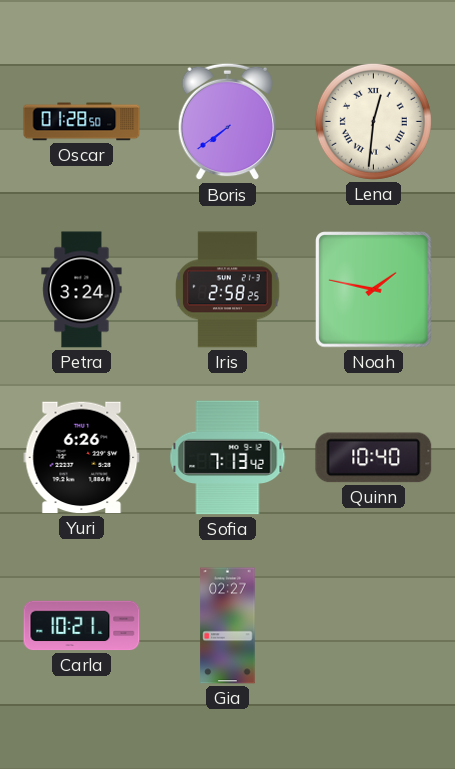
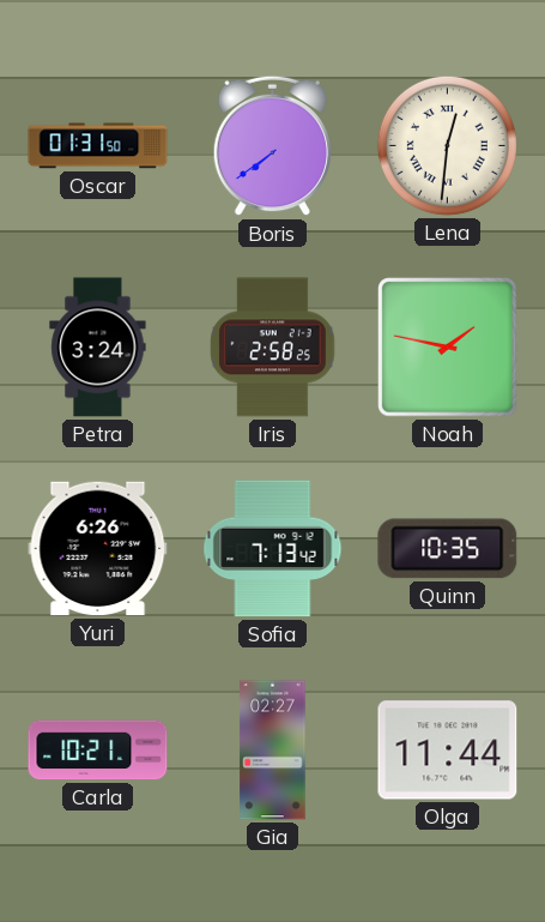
Oscar: 01:28 -> 01:31 (98, 146)
Quinn: 10:40 -> 10:35 (448, 549)
Olga: none -> 11:44 (448, 751)
